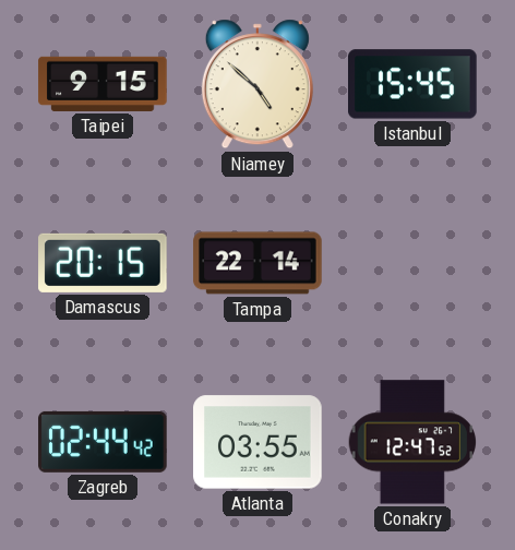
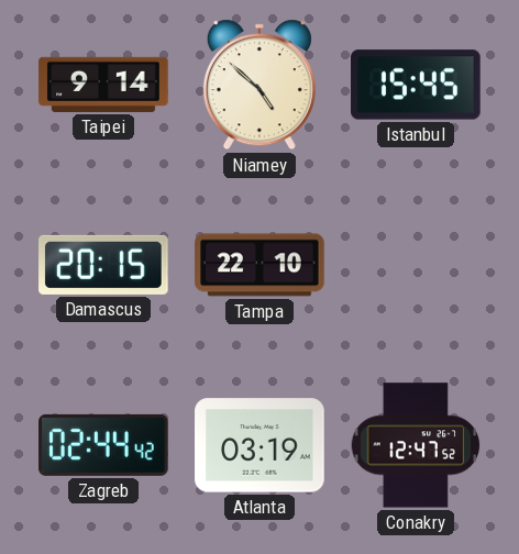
Taipei: 9:15 -> 9:14 (103, 85)
Tampa: 22:14 -> 22:10 (259, 265)
Atlanta: 03:55 -> 03:19 (259, 445)
